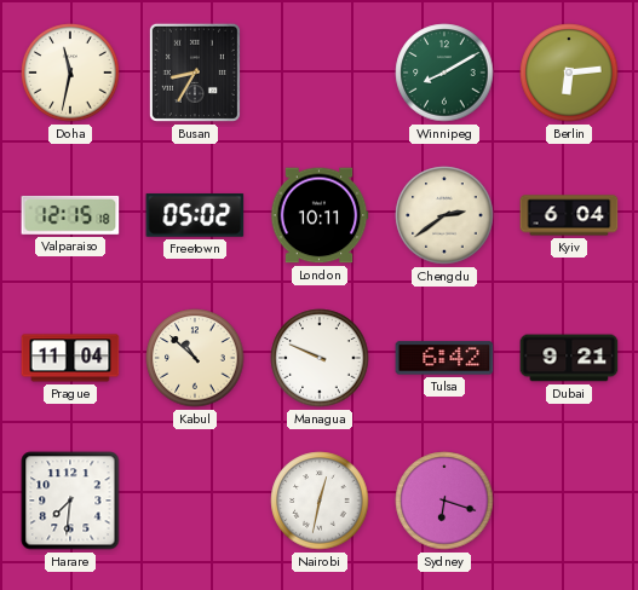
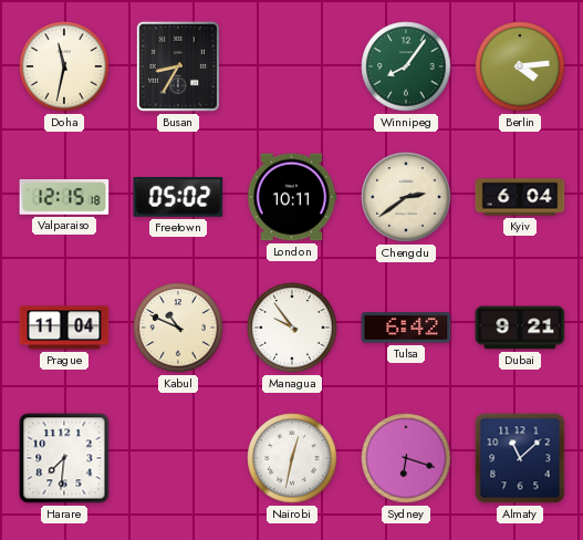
Winnipeg: 8:10 -> 8:06 (406, 66)
Berlin: 6:14 -> 4:14 (520, 66)
Kabul: 10:52 -> 10:49 (178, 328)
Managua: 9:49 -> 9:54 (292, 328)
Almaty: none -> 11:08 (520, 458)
